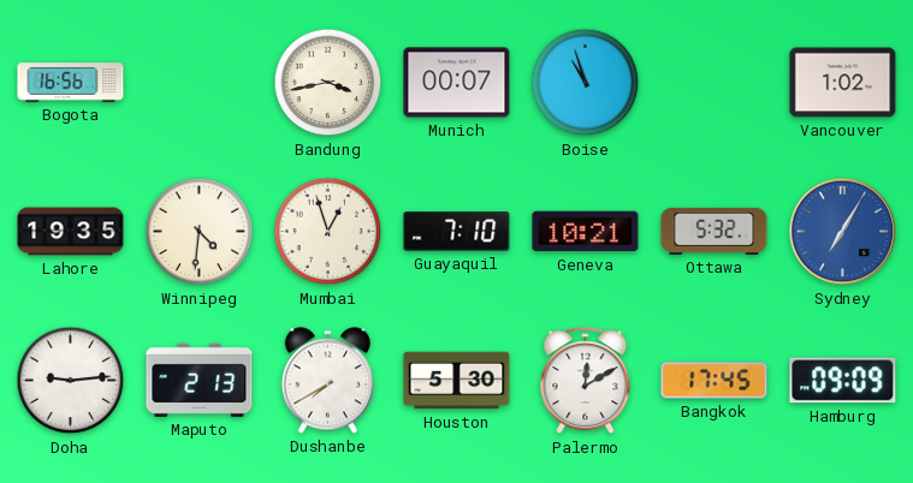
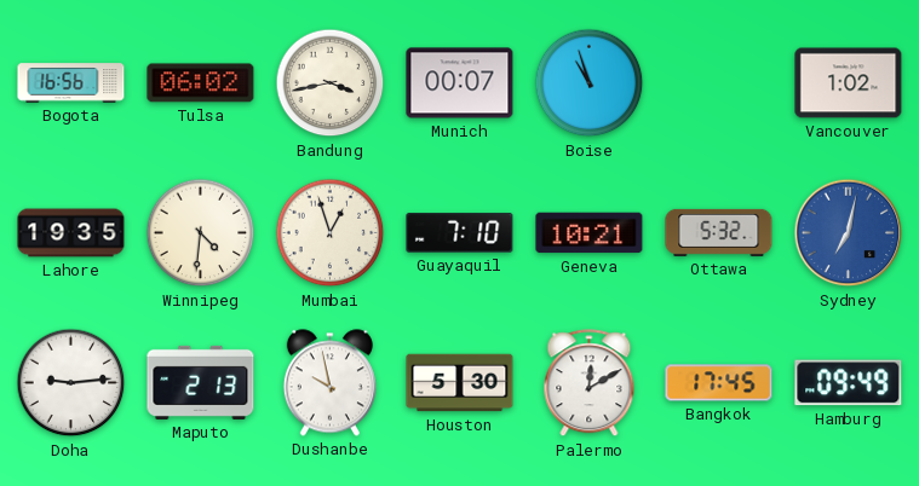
Tulsa: none -> 06:02 (201, 83)
Sydney: 7:05 -> 7:02 (849, 233)
Dushanbe: 7:40 -> 9:58 (329, 383)
Hamburg: 09:09 -> 09:49 (849, 383)
